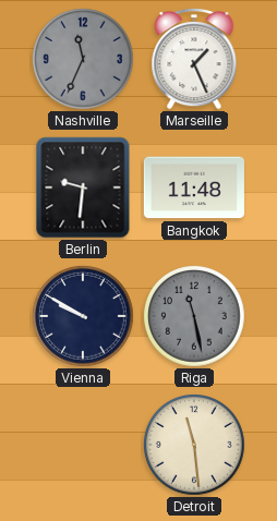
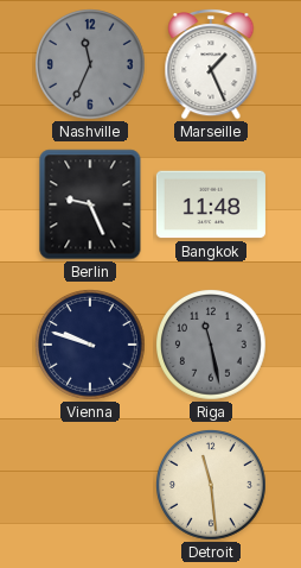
Berlin: 9:31 -> 9:26 (90, 204)
Vienna: 9:50 -> 9:48 (91, 346)
